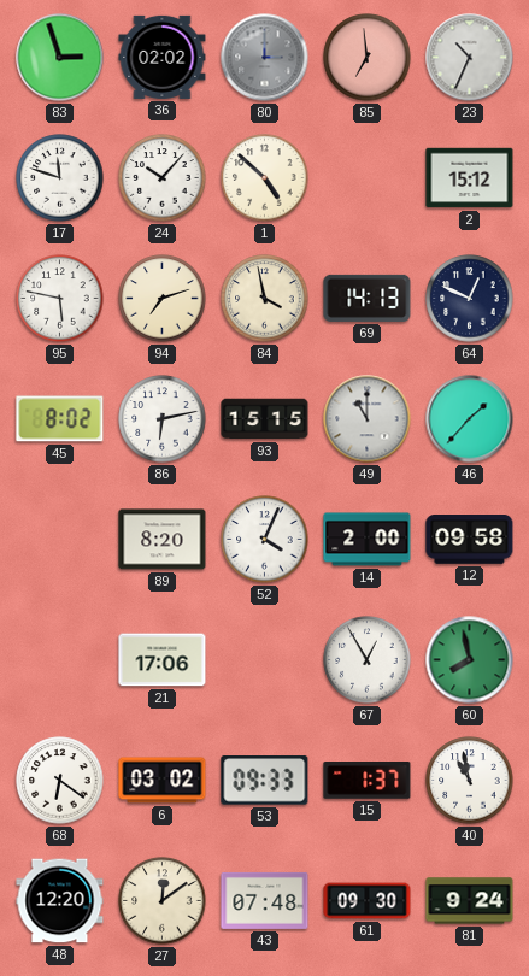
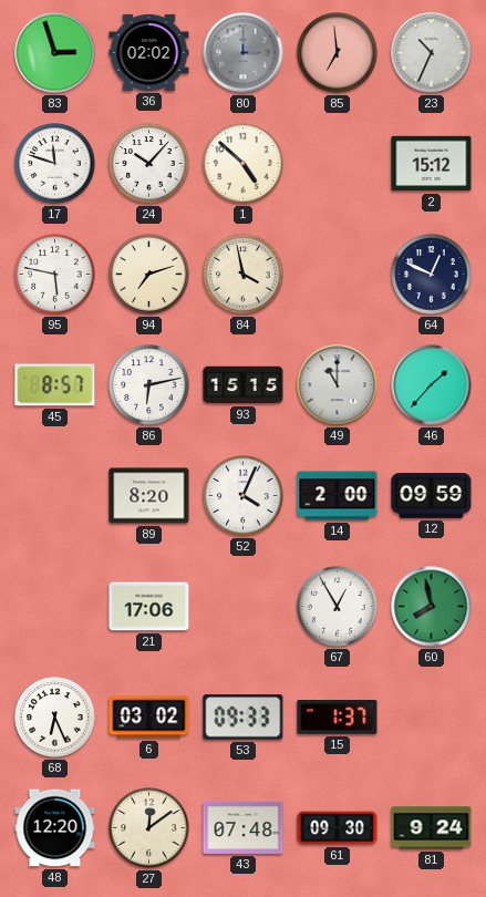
69: 14:13 -> none (368, 298)
45: 8:02 -> 8:57 (55, 385)
12: 09:58 -> 09:59 (432, 496)
68: 6:21 -> 6:26 (55, 718)
40: 10:58 -> none (470, 781)
